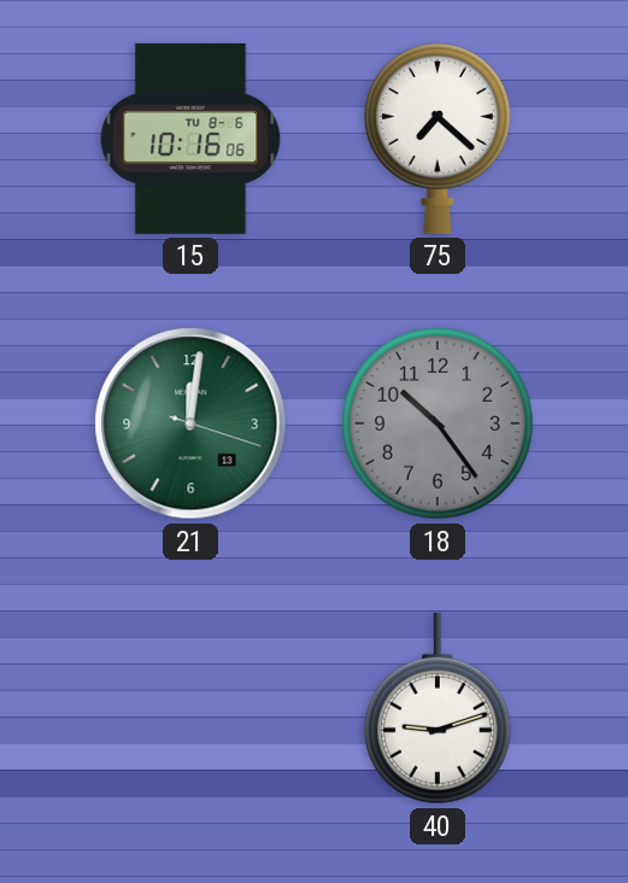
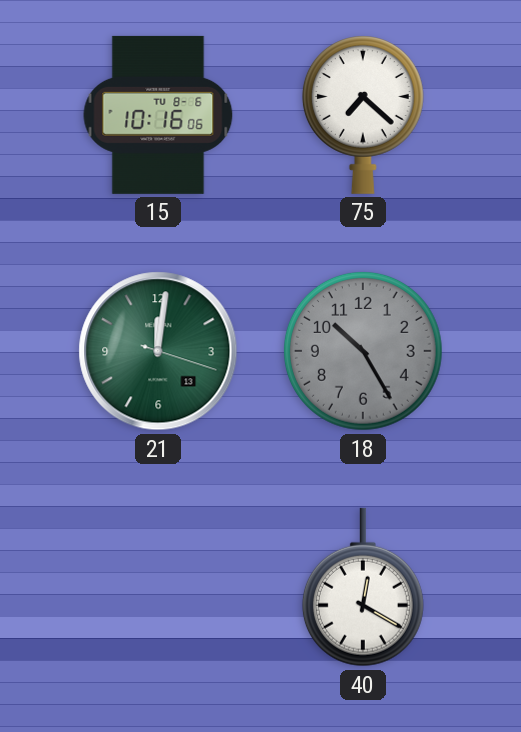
18: 10:24 -> 10:25 (363, 351)
40: 9:12 -> 12:20 (363, 587)
